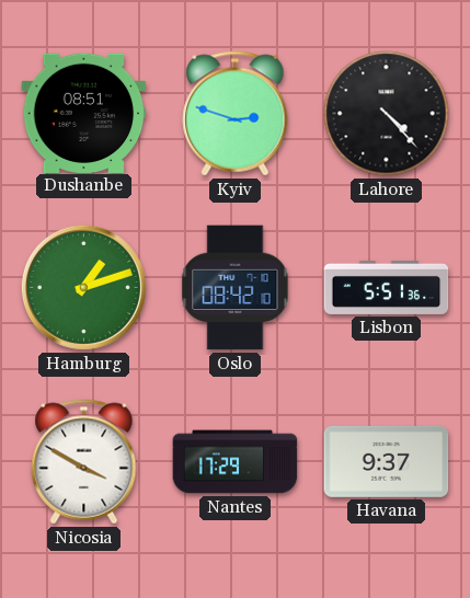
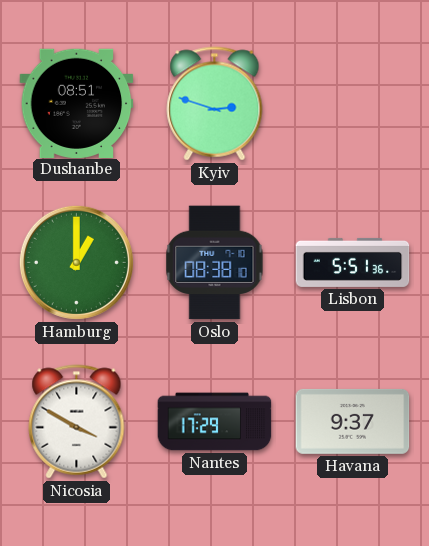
Lahore: 4:23 -> none (387, 114)
Hamburg: 1:12 -> 1:00 (76, 262)
Oslo: 08:42 -> 08:38 (215, 263)
